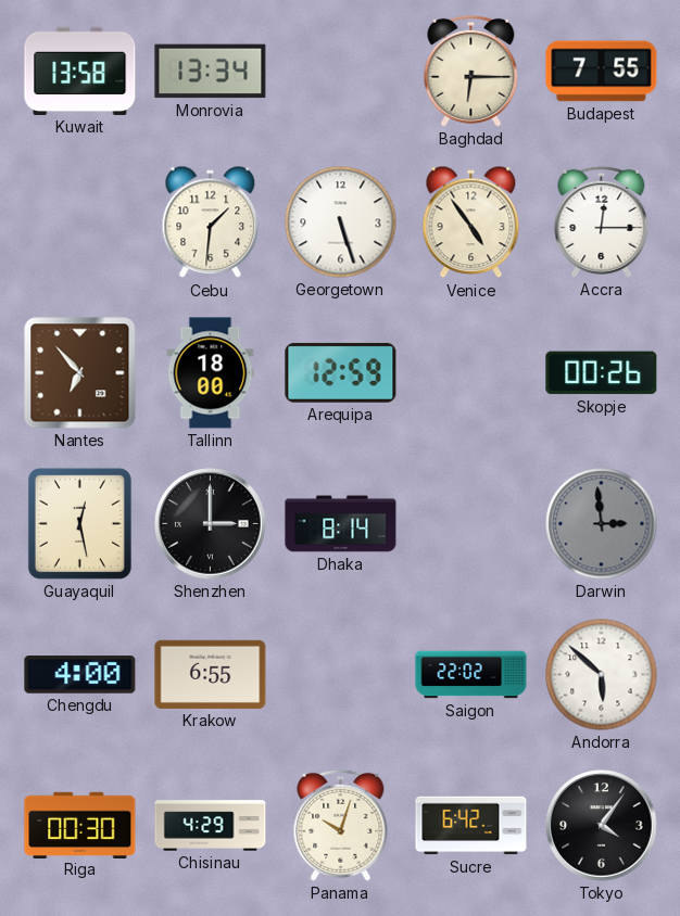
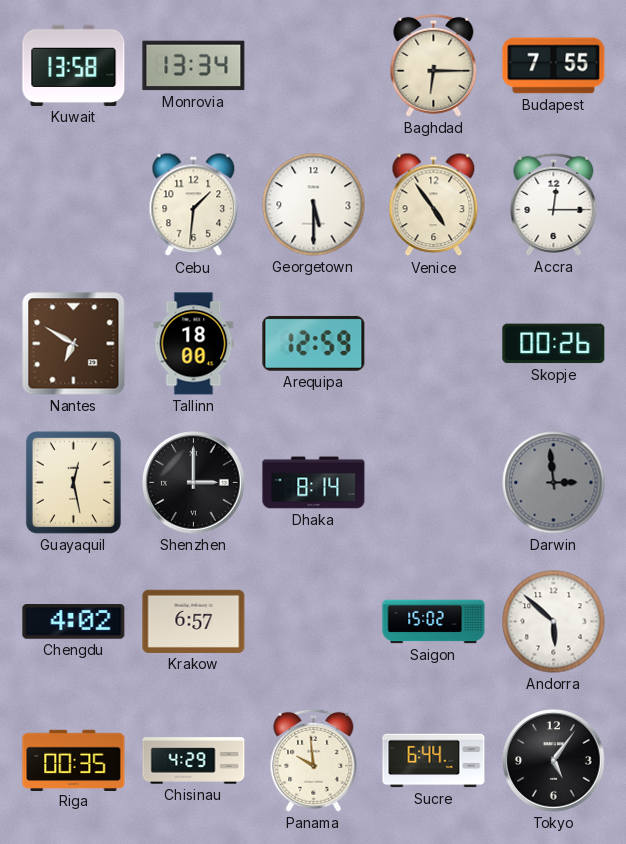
Georgetown: 5:27 -> 5:30 (314, 205)
Nantes: 6:53 -> 6:50 (74, 344)
Chengdu: 4:00 -> 4:02 (74, 622)
Krakow: 6:55 -> 6:57 (194, 621)
Saigon: 22:02 -> 15:02 (434, 622)
Riga: 00:30 -> 00:35 (74, 760)
Panama: 10:03 -> 9:59 (314, 760)
Sucre: 6:42 -> 6:44 (434, 761)
Tokyo: 4:06 -> 5:06 (554, 761)
